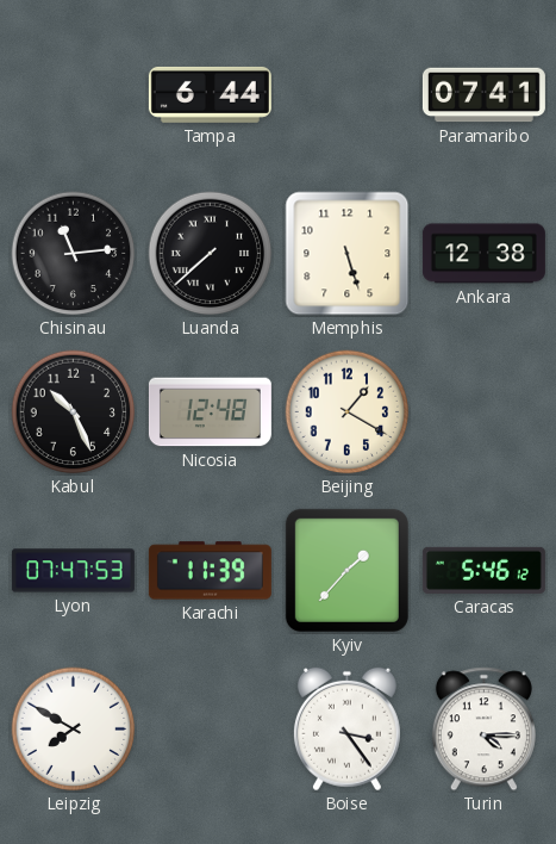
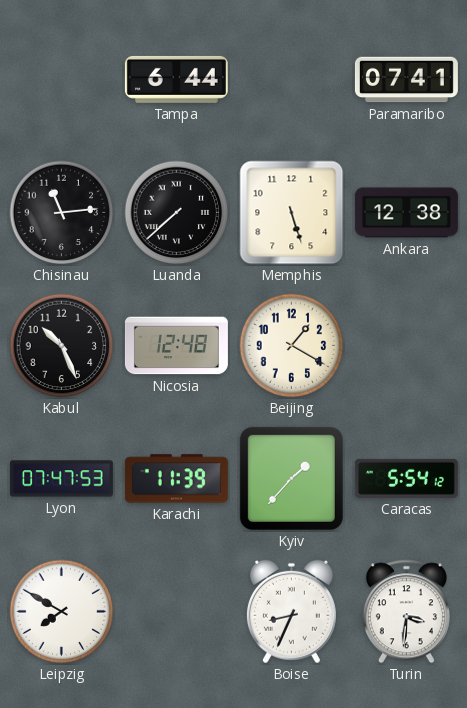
Caracas: 5:46 -> 5:54 (406, 478)
Boise: 3:24 -> 8:34 (291, 612)
Turin: 4:15 -> 3:31 (406, 612)
